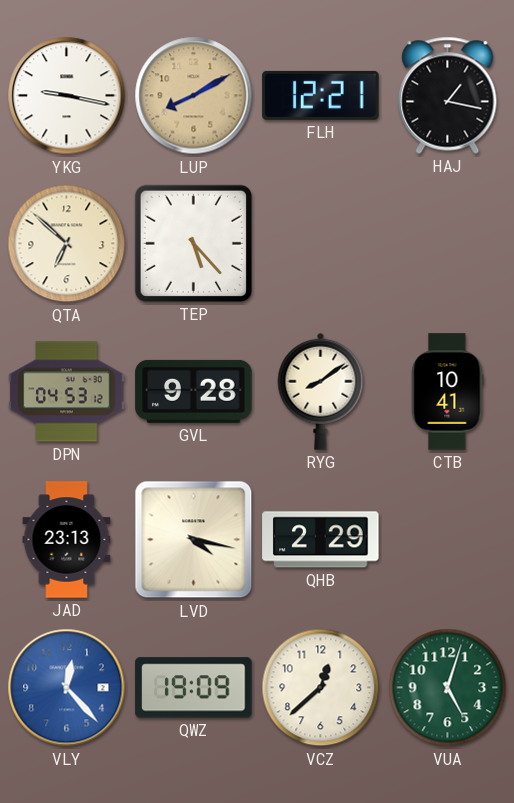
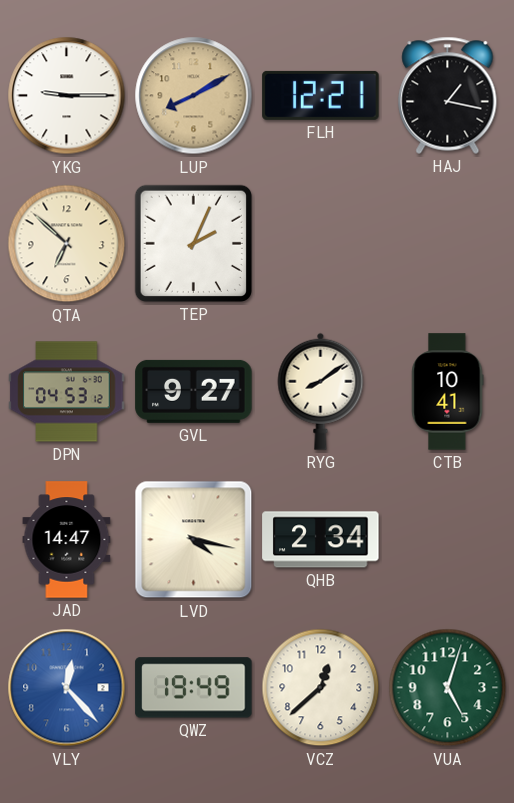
YKG: 9:17 -> 9:15 (67, 96)
TEP: 5:23 -> 2:04 (193, 243)
GVL: 9:28 -> 9:27 (194, 391)
JAD: 23:13 -> 14:47 (67, 540)
QHB: 2:29 -> 2:34 (321, 540)
QWZ: 19:09 -> 19:49 (194, 688)
